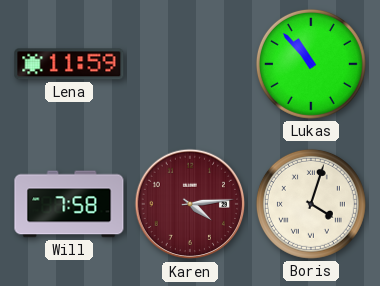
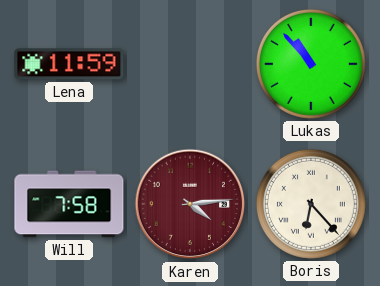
Boris: 4:03 -> 6:23 (311, 204)
